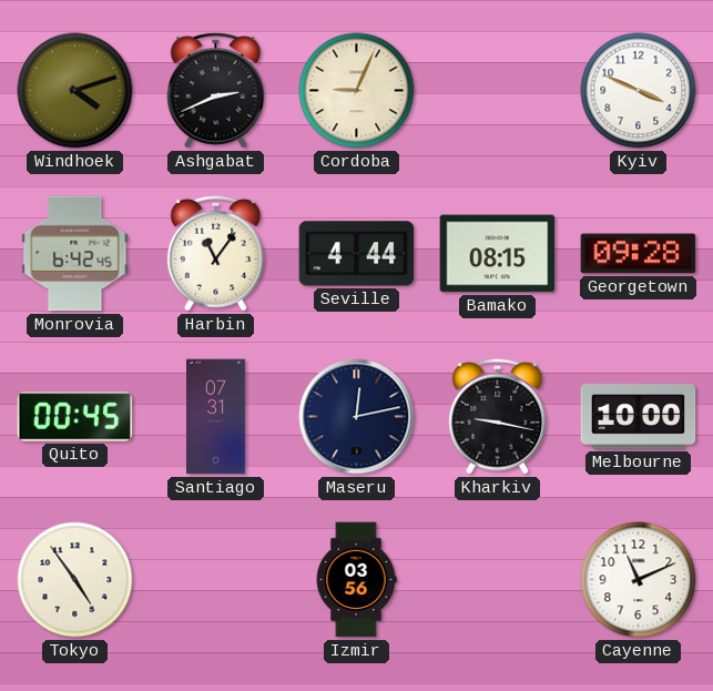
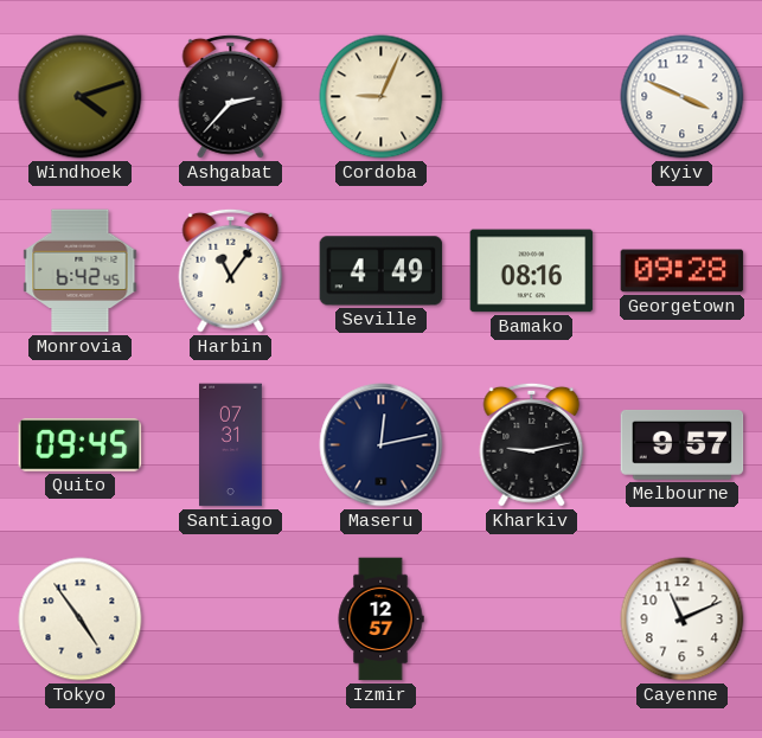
Ashgabat: 2:41 -> 2:37 (231, 96)
Seville: 4:44 -> 4:49 (382, 271)
Bamako: 08:15 -> 08:16 (532, 271)
Quito: 00:45 -> 09:45 (81, 445)
Kharkiv: 9:17 -> 9:13 (532, 444)
Melbourne: 10:00 -> 9:57 (683, 444)
Izmir: 03:56 -> 12:57 (380, 620)
